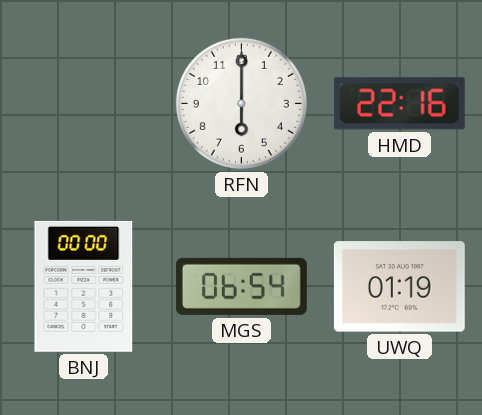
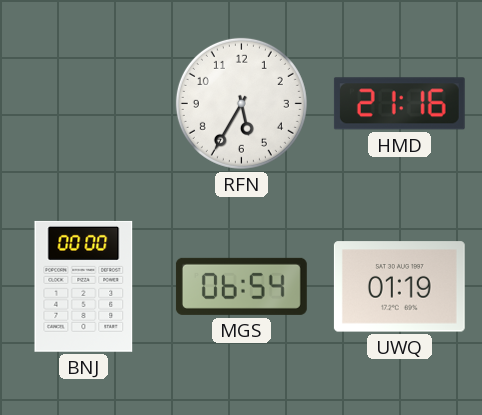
RFN: 6:00 -> 5:35 (241, 103)
HMD: 22:16 -> 21:16 (399, 104)
